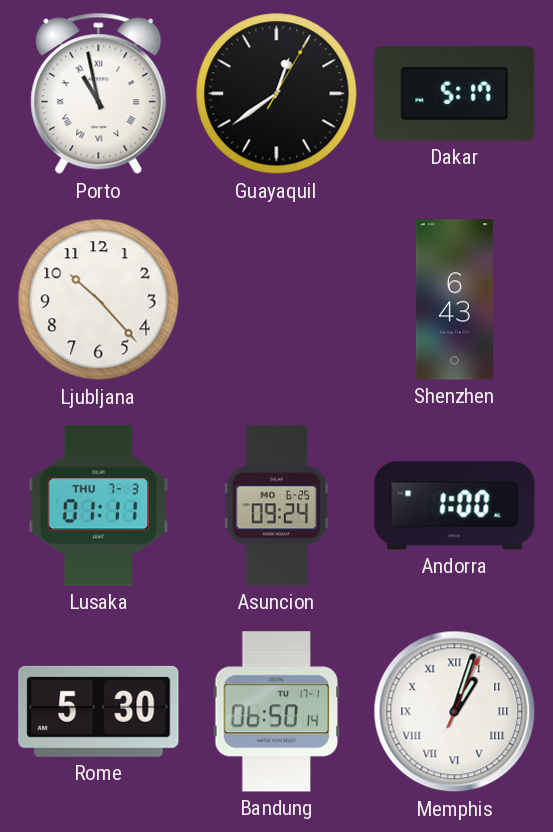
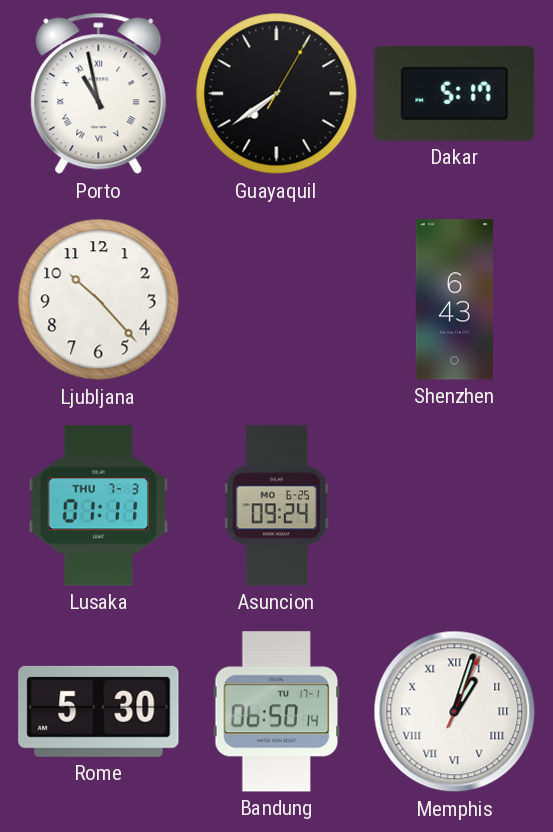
Guayaquil: 12:39 -> 7:39 (277, 94)
Andorra: 1:00 -> none (455, 506)
